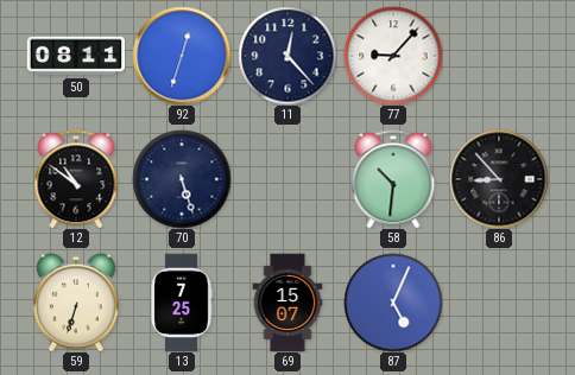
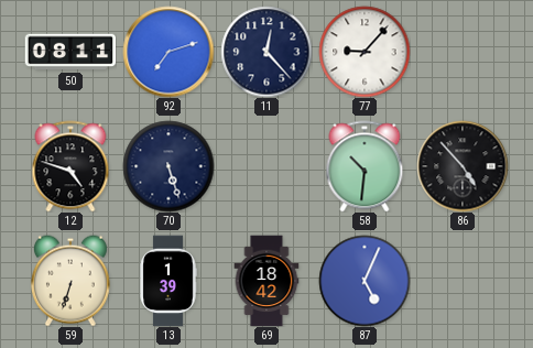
92: 12:33 -> 7:12 (168, 52)
12: 10:51 -> 4:48 (70, 166)
86: 8:53 -> 4:53 (463, 166)
13: 7:25 -> 1:39 (168, 281)
69: 15:07 -> 18:42 (266, 281)
